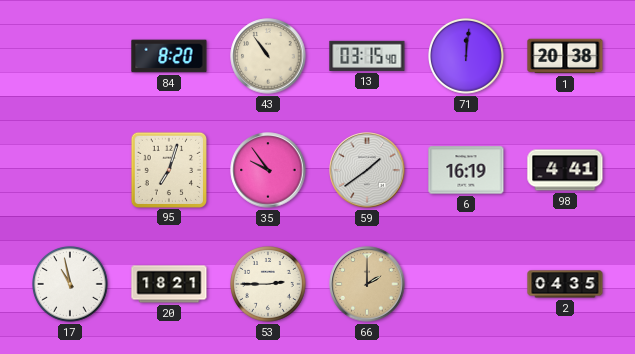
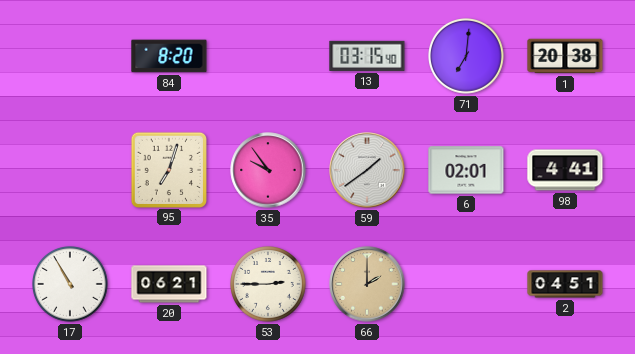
43: 10:54 -> none (268, 56)
71: 12:01 -> 7:01 (467, 57)
6: 16:19 -> 02:01 (466, 170)
17: 10:58 -> 10:55 (71, 285)
20: 18:21 -> 06:21 (169, 284)
2: 04:35 -> 04:51 (565, 284)
